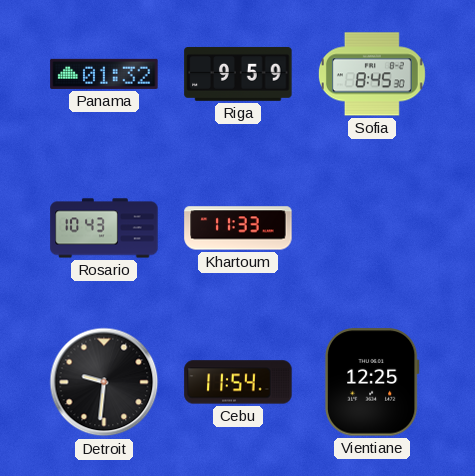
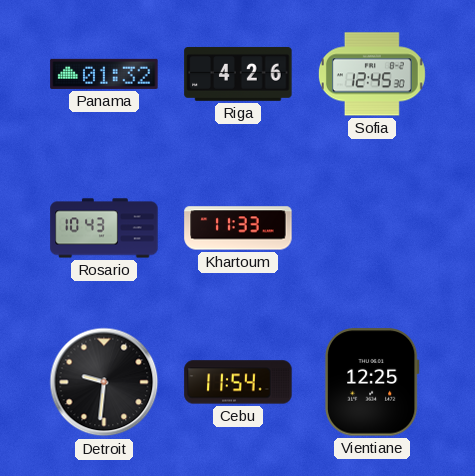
Riga: 9:59 -> 4:26 (238, 74)
Sofia: 8:45 -> 12:45 (372, 74)
